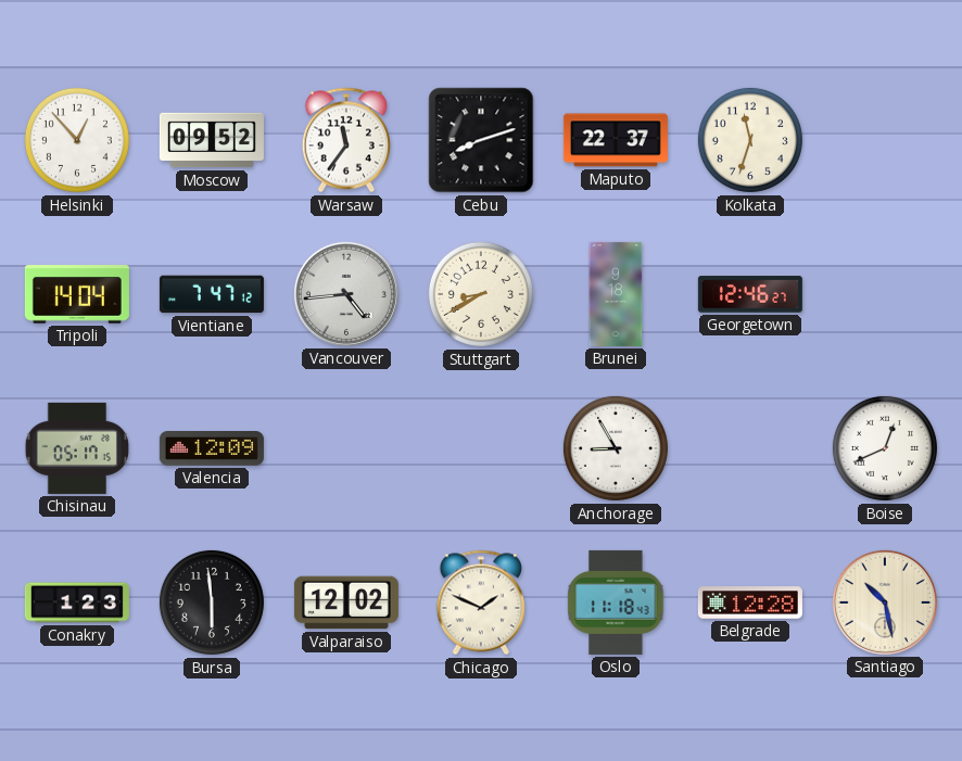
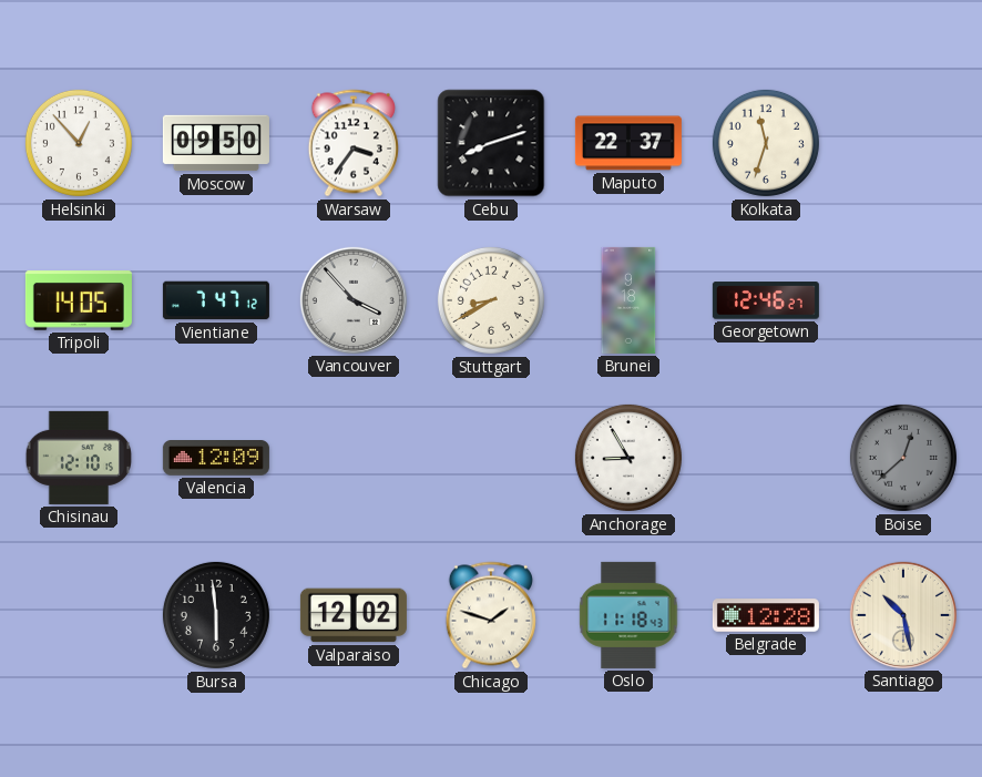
Moscow: 09:52 -> 09:50 (216, 143)
Warsaw: 11:36 -> 3:36 (354, 143)
Tripoli: 14:04 -> 14:05 (79, 300)
Vancouver: 4:44 -> 3:53 (354, 300)
Chisinau: 05:17 -> 12:10 (79, 458)
Boise: 12:41 -> 12:38 (903, 458)
Boise dial: white -> grey (903, 458)
Conakry: 1:23 -> none (77, 603)
Chicago: 1:49 -> 1:48 (491, 615)
